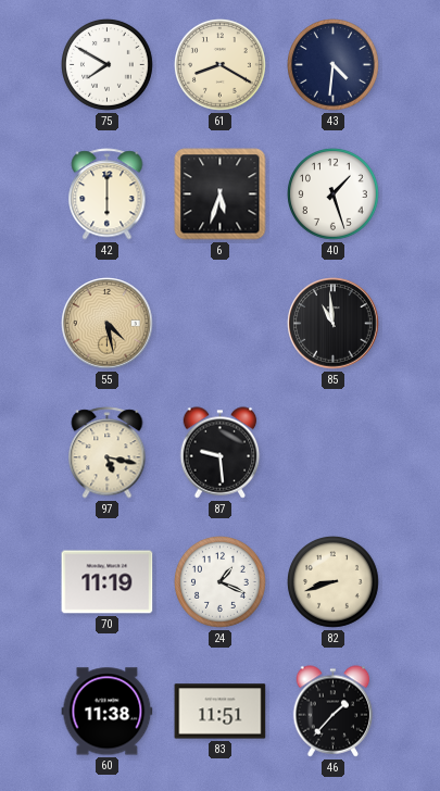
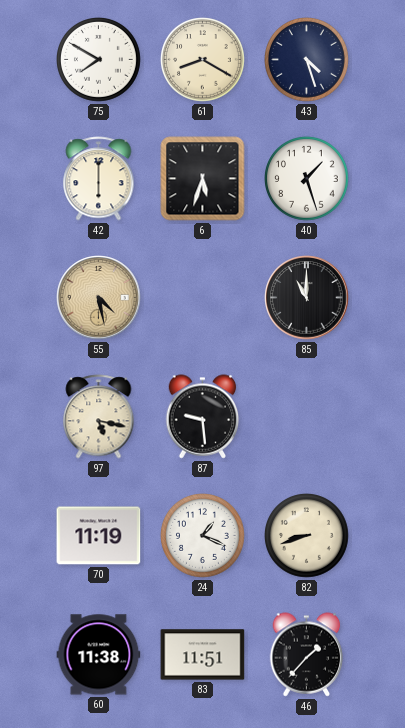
43: 4:31 -> 4:27 (307, 60)
85: 10:59 -> 11:00 (307, 298)
